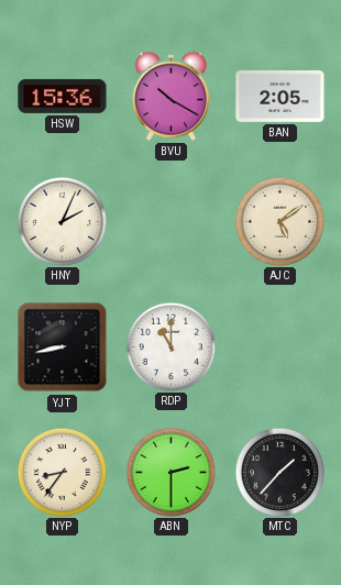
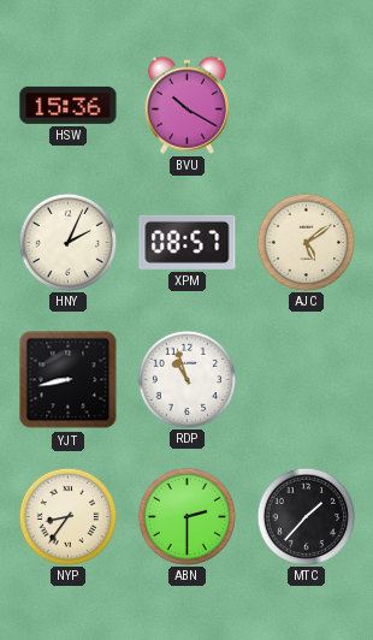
BAN: 2:05 -> none (280, 96)
XPM: none -> 08:57 (188, 242)
RDP: 11:00 -> 10:57 (186, 379)
